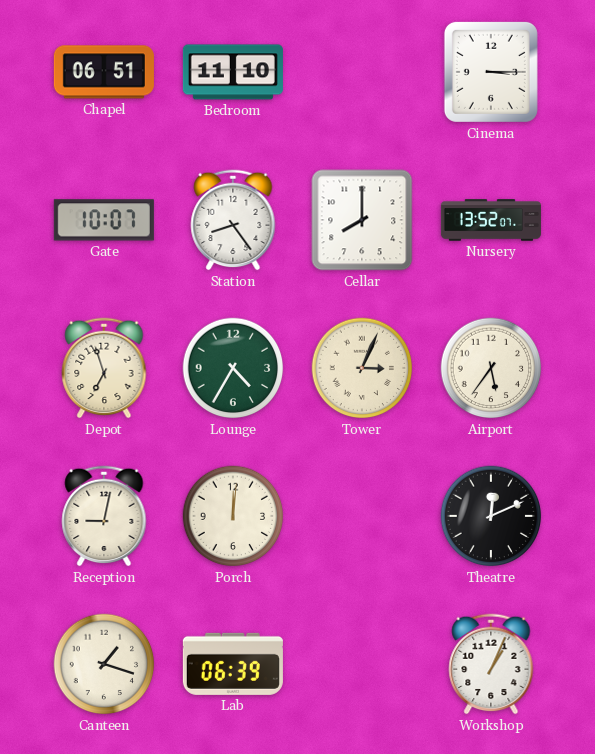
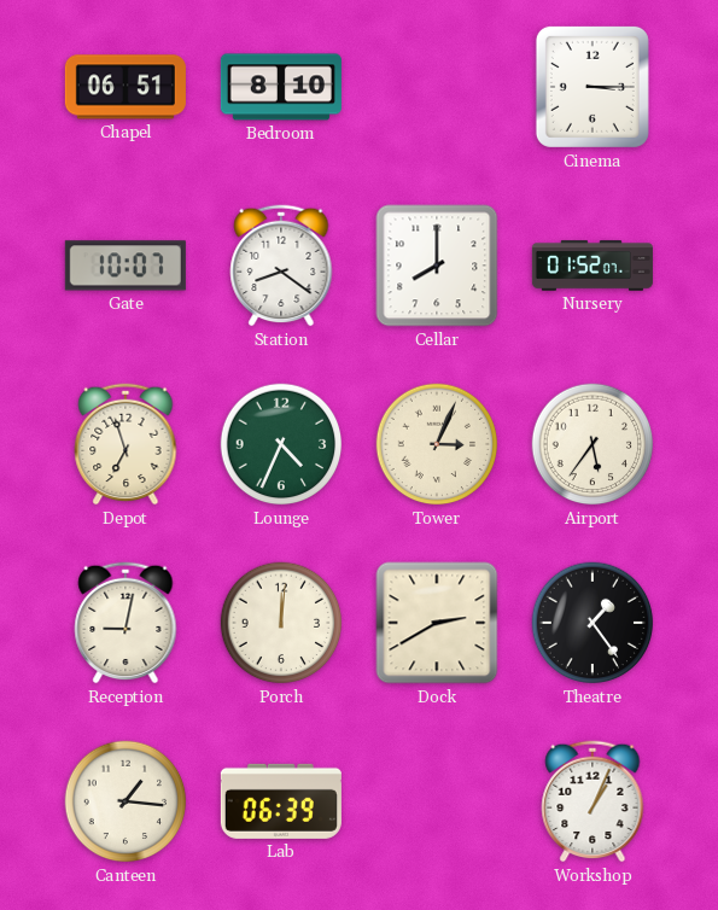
Bedroom: 11:10 -> 8:10 (281, 87)
Station: 8:24 -> 8:21 (281, 266)
Nursery: 13:52 -> 01:52 (593, 266)
Lounge: 4:35 -> 4:34 (281, 444)
Dock: none -> 2:40 (437, 623)
Theatre: 12:11 -> 1:24 (593, 623)
Canteen: 1:18 -> 1:16 (125, 801)
